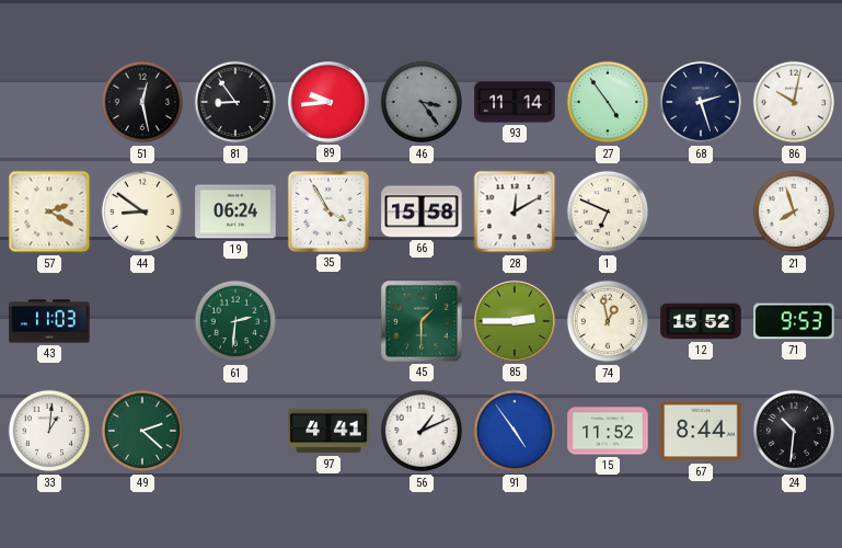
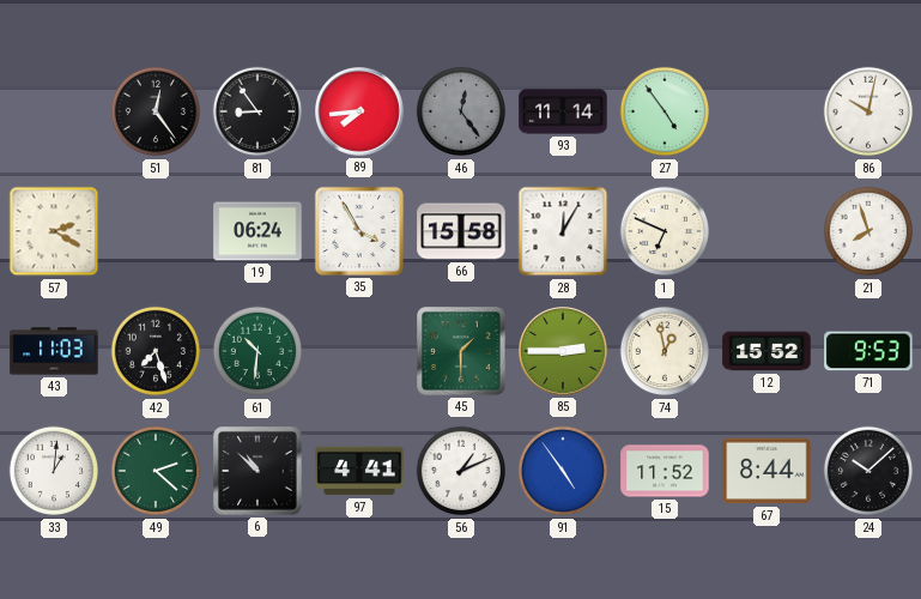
51: 12:28 -> 12:24 (156, 111)
89: 9:44 -> 7:44 (360, 113)
46: 3:24 -> 12:24 (461, 111)
68: 2:27 -> none (701, 102)
44: 8:51 -> none (142, 212)
28: 12:10 -> 12:05 (563, 231)
42: none -> 7:27 (156, 351)
61: 2:31 -> 10:31 (257, 351)
6: none -> 10:52 (259, 472)
24: 10:31 -> 10:08 (868, 471)
